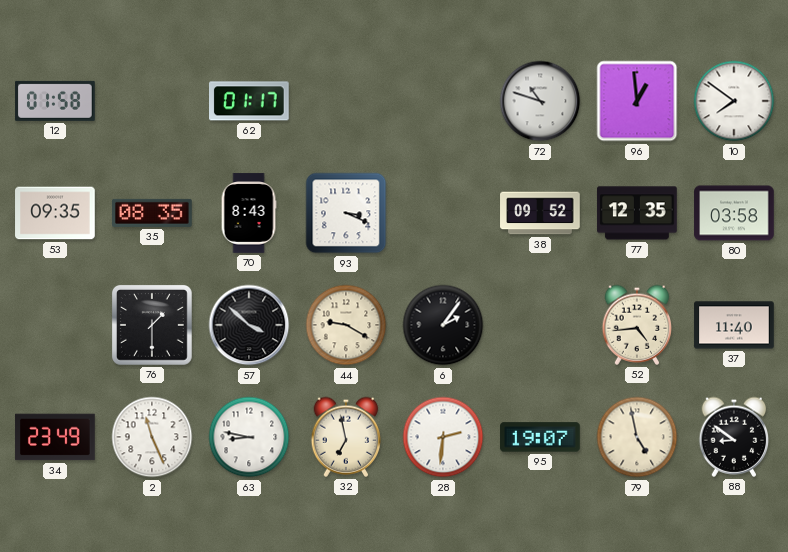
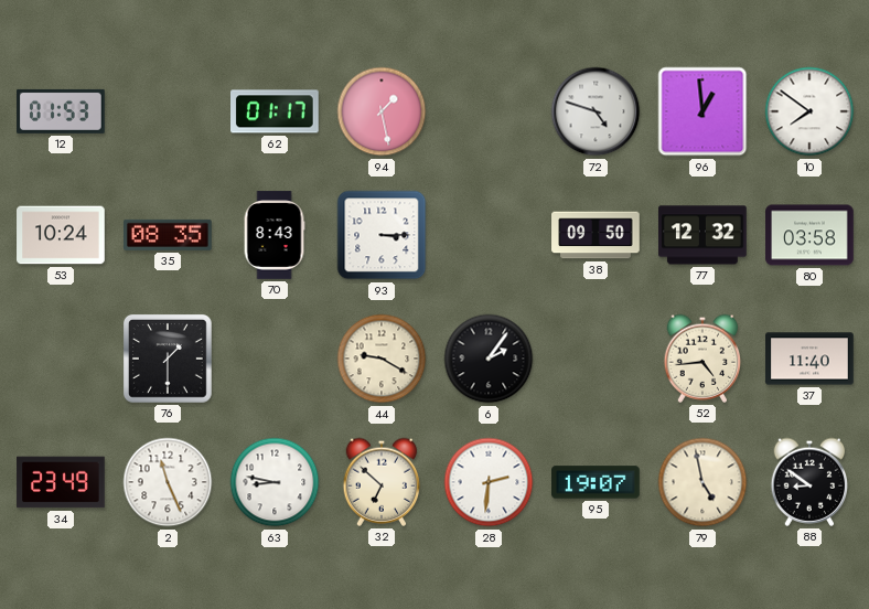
12: 01:58 -> 01:53 (61, 111)
94: none -> 1:28 (382, 111)
72: 10:48 -> 4:48 (596, 111)
53: 09:35 -> 10:24 (61, 235)
93: 3:19 -> 3:15 (382, 235)
38: 09:52 -> 09:50 (596, 235)
77: 12:35 -> 12:32 (702, 235)
57: 3:52 -> none (249, 325)
32: 6:58 -> 6:52 (382, 482)
